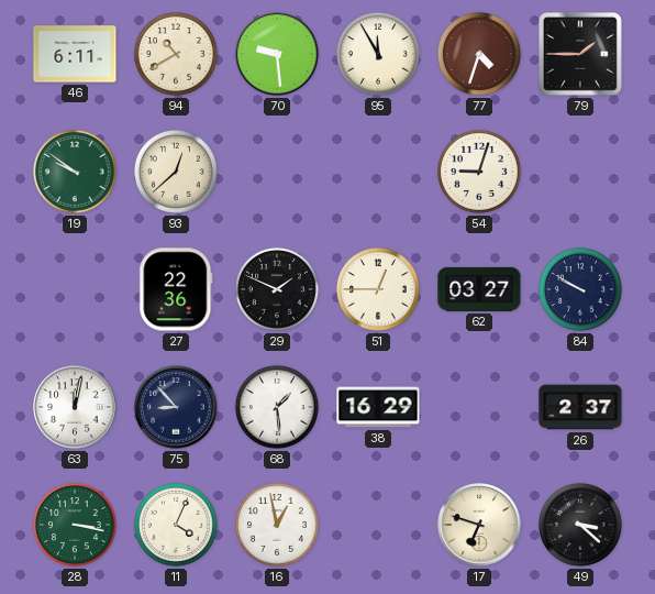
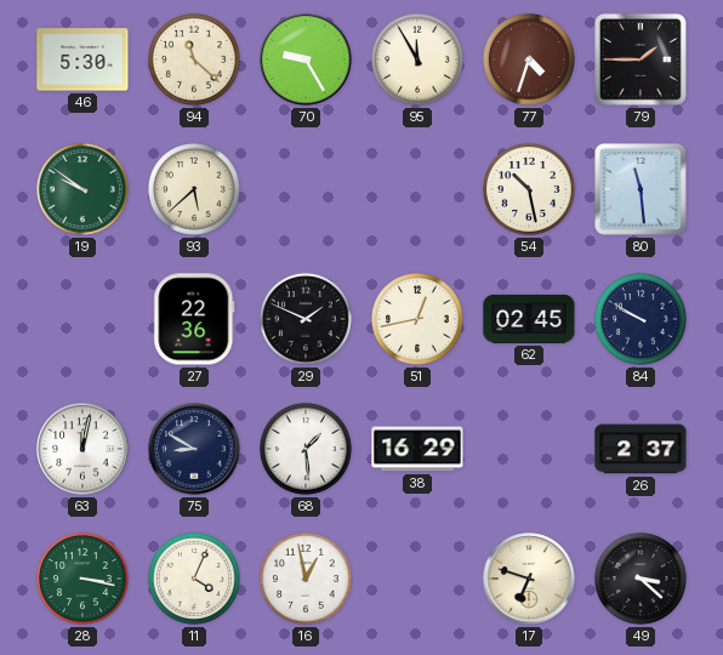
46: 6:11 -> 5:30 (82, 59)
94: 10:40 -> 11:22 (194, 59)
70: 9:29 -> 9:25 (306, 59)
93: 12:38 -> 5:38 (194, 189)
54: 9:03 -> 10:28 (529, 189)
80: none -> 11:29 (641, 189)
51: 12:45 -> 12:43 (417, 319)
62: 03:27 -> 02:45 (529, 319)
75: 8:53 -> 8:50 (194, 449)
